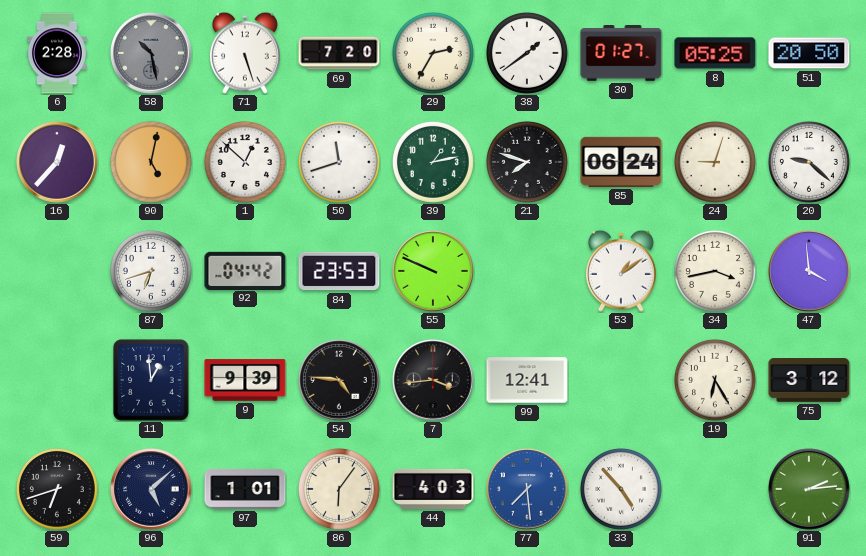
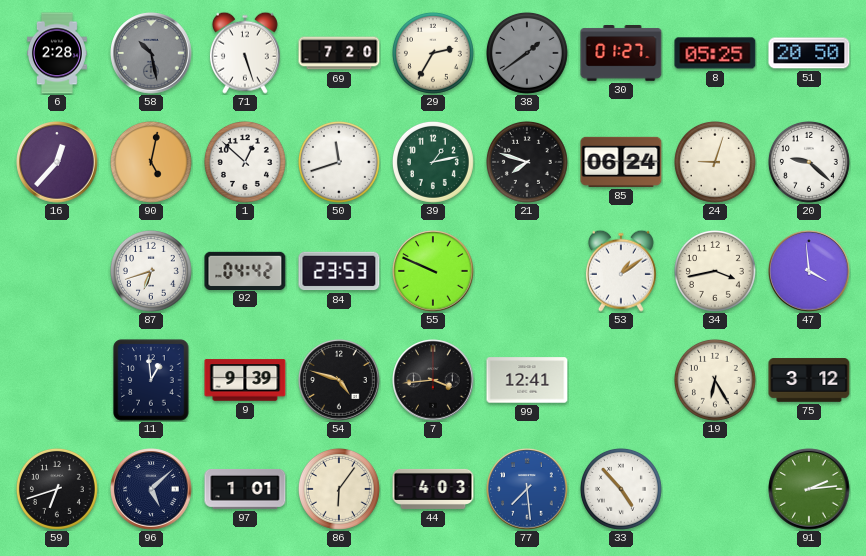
38 dial: white -> grey (527, 53)
54: 4:46 -> 4:48 (339, 380)
